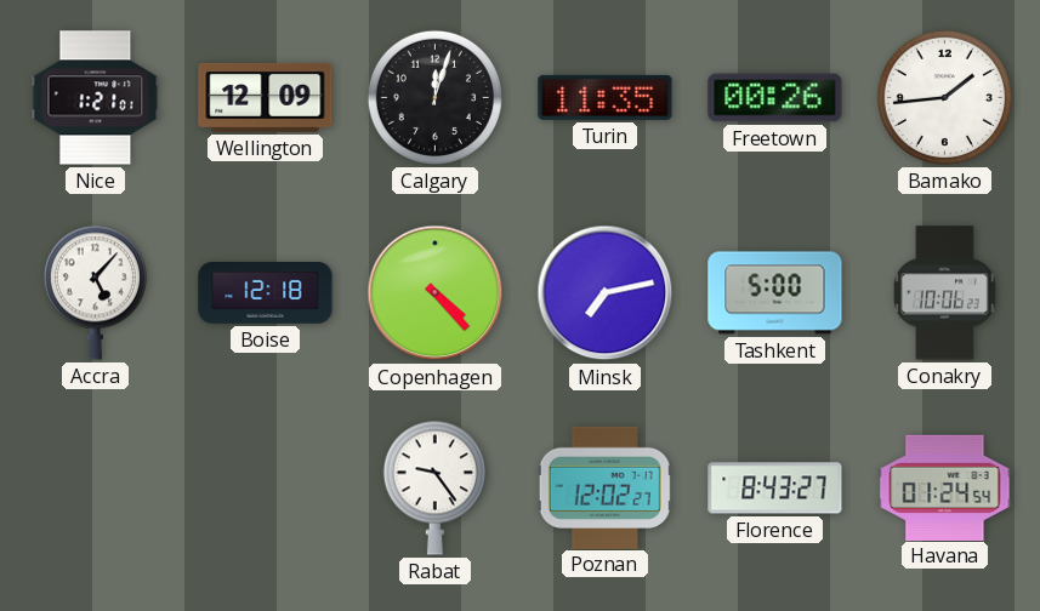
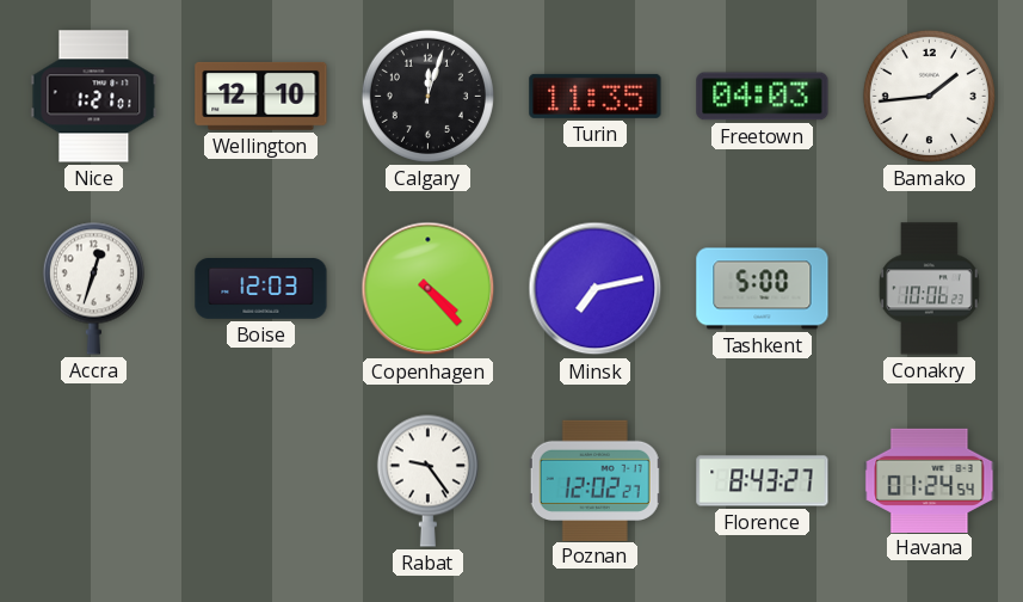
Wellington: 12:09 -> 12:10 (261, 96)
Freetown: 00:26 -> 04:03 (763, 97)
Accra: 5:07 -> 12:33 (93, 288)
Boise: 12:18 -> 12:03 (261, 289)
